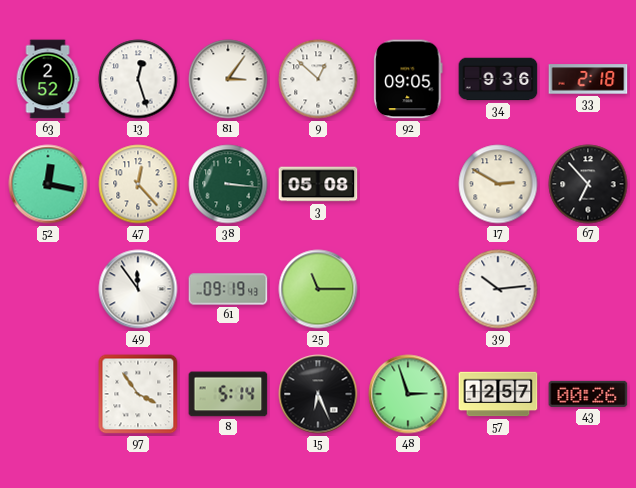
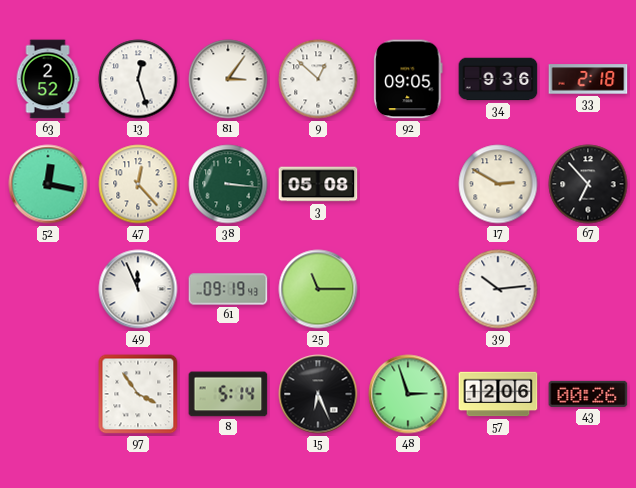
49: 11:54 -> 11:56 (138, 289)
57: 12:57 -> 12:06 (498, 394)
